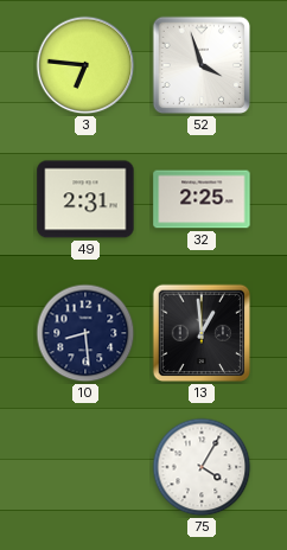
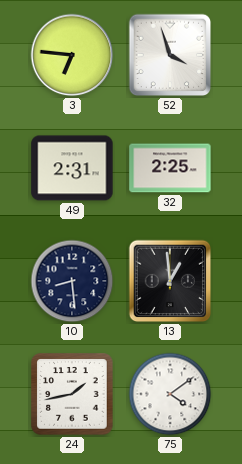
24: none -> 1:43 (72, 394)
75: 4:05 -> 4:09 (170, 394)
